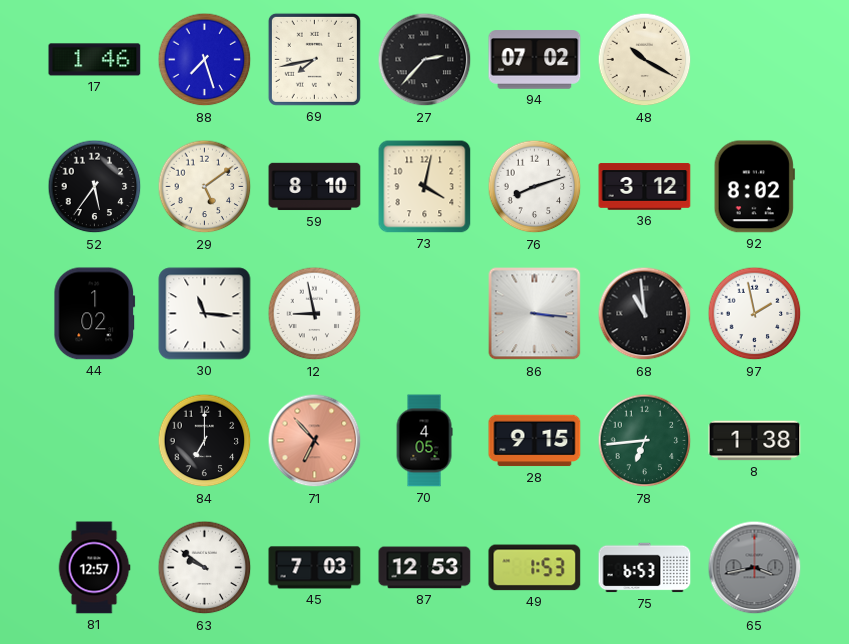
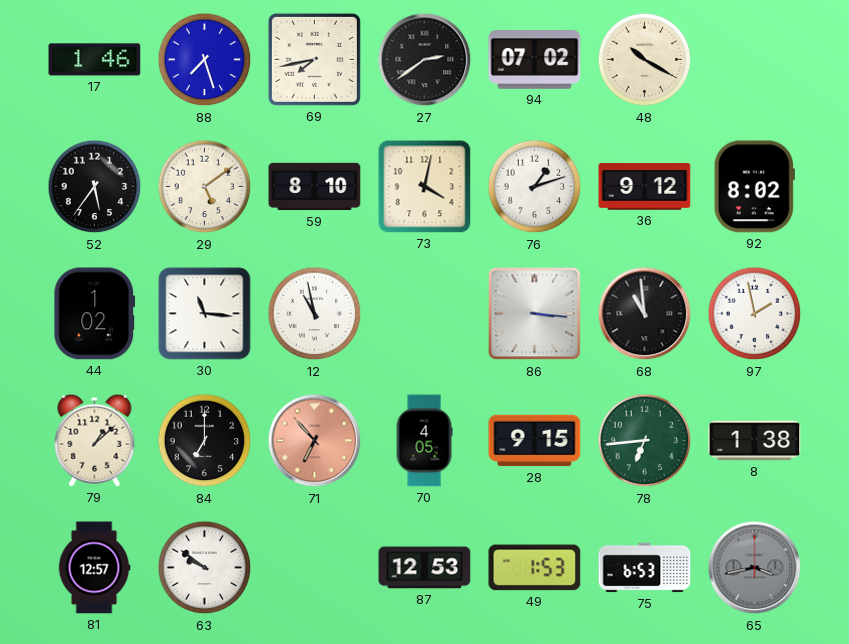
27: 2:37 -> 2:39 (425, 60)
76: 8:12 -> 1:12 (535, 187)
36: 3:12 -> 9:12 (645, 187)
12: 8:58 -> 10:58 (315, 314)
79: none -> 1:08 (95, 440)
45: 7:03 -> none (315, 568)
